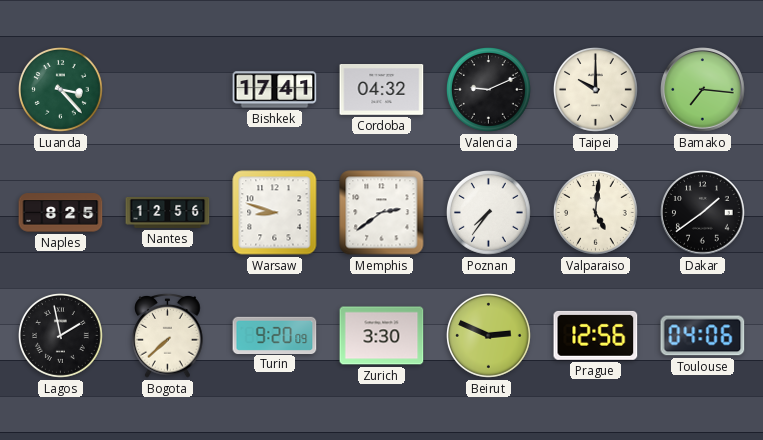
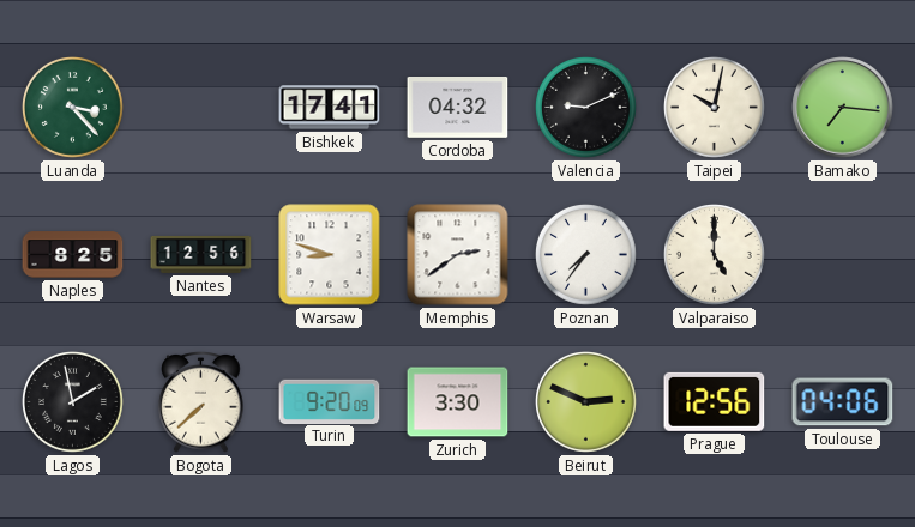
Taipei: 10:00 -> 10:02 (715, 108)
Valparaiso: 5:01 -> 5:00 (715, 255)
Dakar: 1:39 -> none (703, 213)
